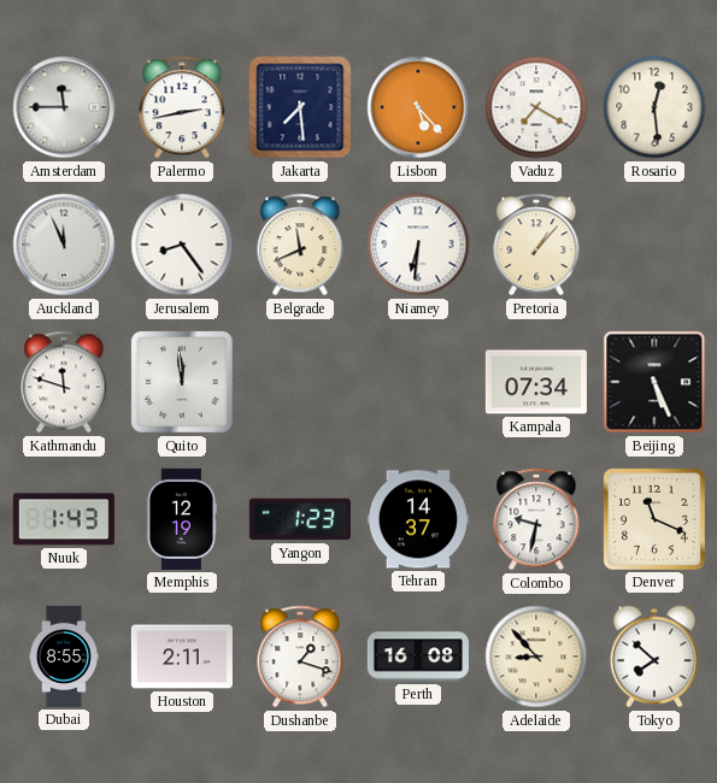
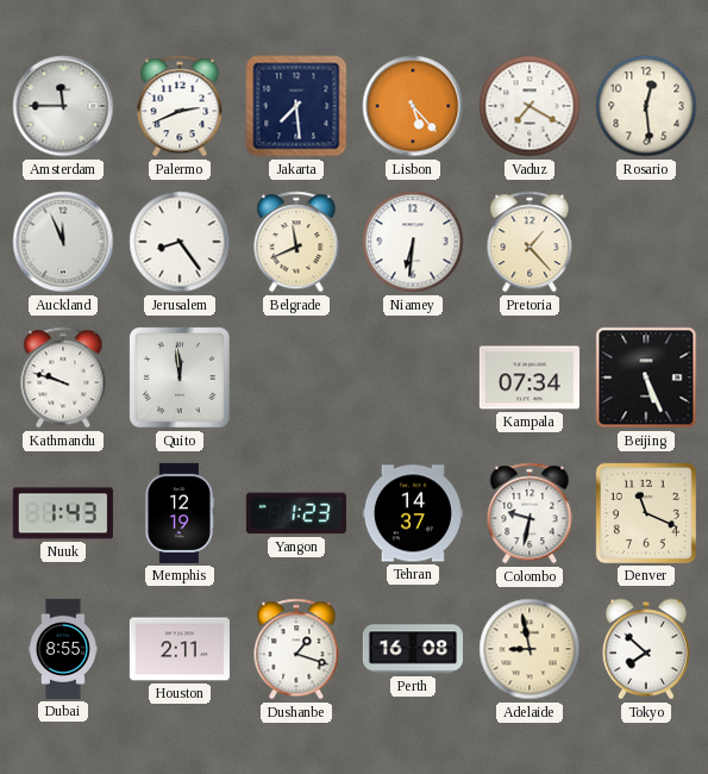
Palermo: 2:43 -> 2:41 (180, 106)
Pretoria: 1:07 -> 1:23 (530, 242)
Kathmandu: 11:48 -> 9:48 (63, 377)
Adelaide: 8:53 -> 8:58 (530, 649)
